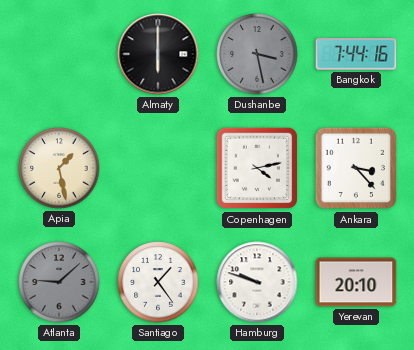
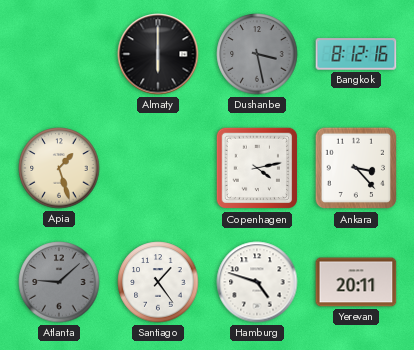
Bangkok: 7:44 -> 8:12 (356, 54)
Apia: 1:28 -> 1:27 (59, 168)
Hamburg: 9:48 -> 4:48 (257, 282)
Yerevan: 20:10 -> 20:11 (356, 282)
